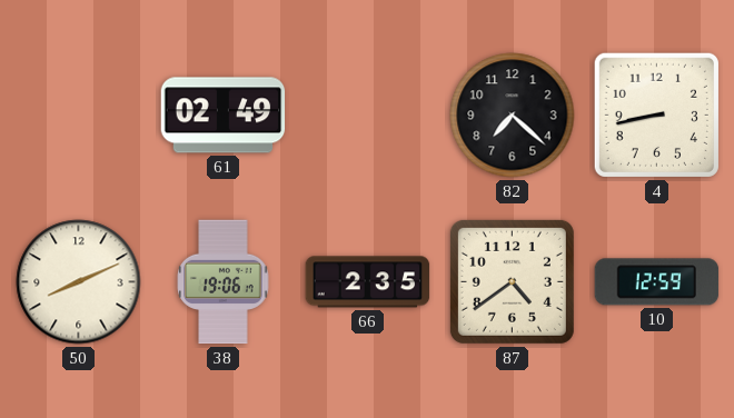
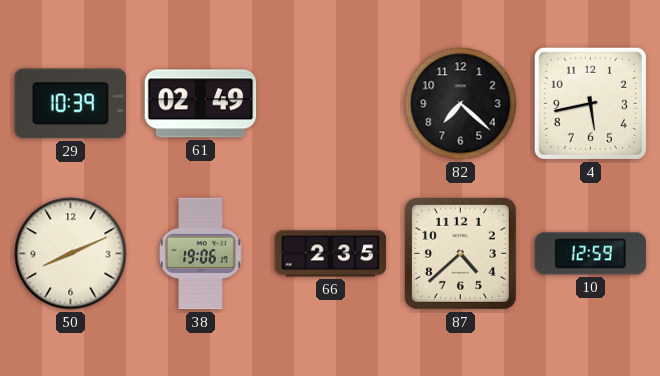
29: none -> 10:39 (70, 104)
4: 8:43 -> 5:43 (590, 103)
87: 4:39 -> 4:38 (460, 253)
